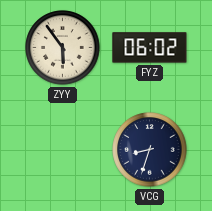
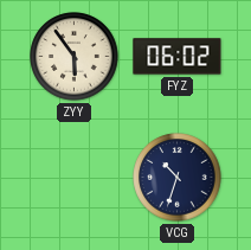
VCG: 8:33 -> 10:33 (178, 178)
